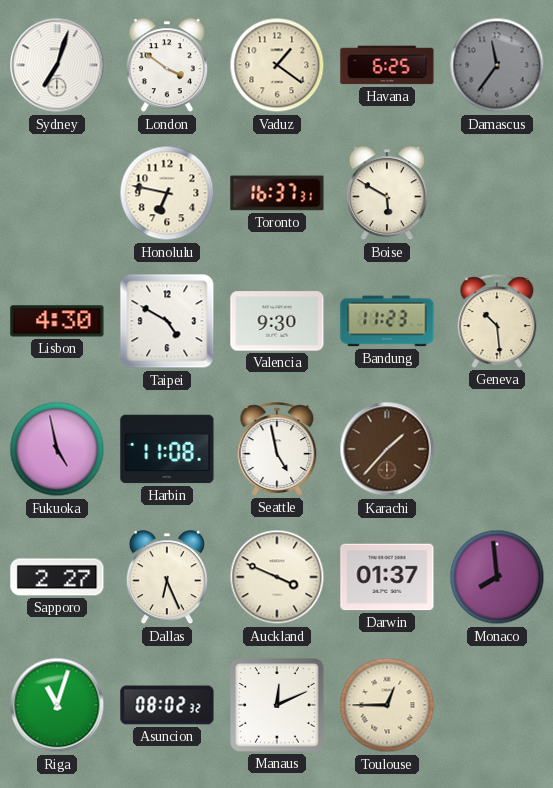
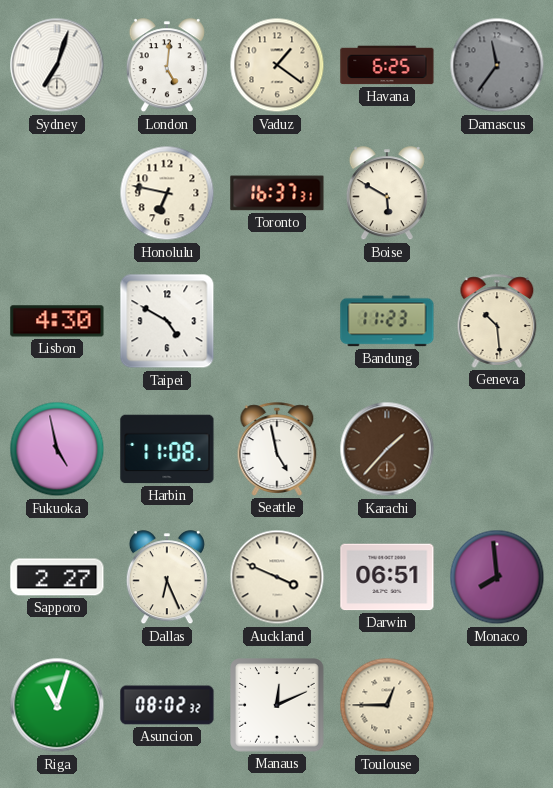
London: 3:51 -> 5:01 (167, 66)
Valencia: 9:30 -> none (277, 321)
Darwin: 01:37 -> 06:51 (387, 577)
